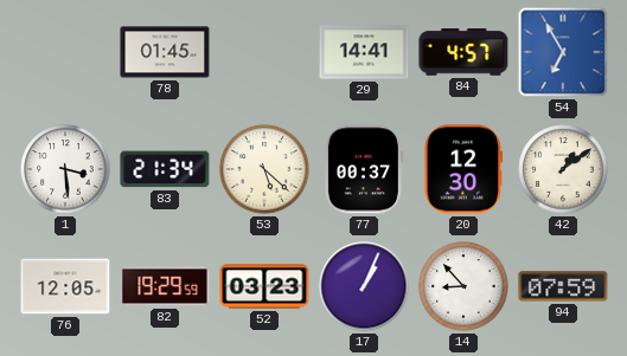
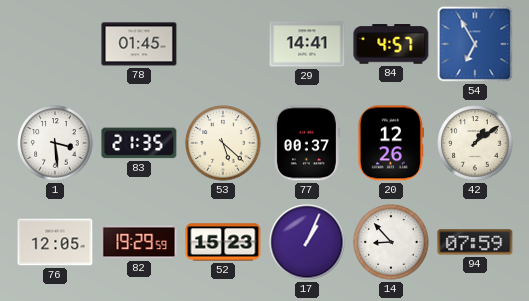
83: 21:34 -> 21:35 (139, 143)
20: 12:30 -> 12:26 (391, 143)
52: 03:23 -> 15:23 (223, 242)
